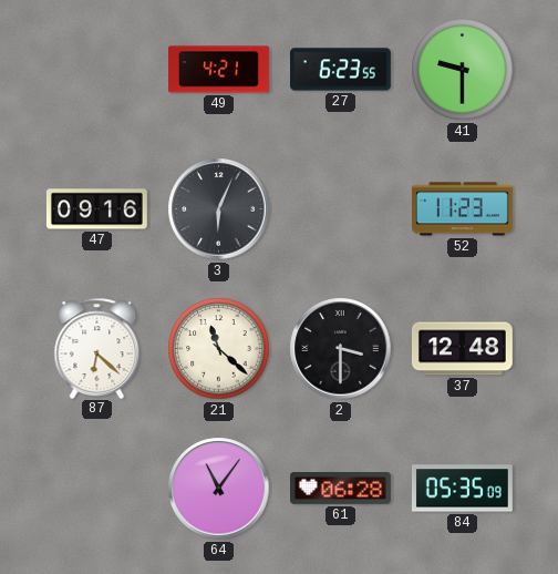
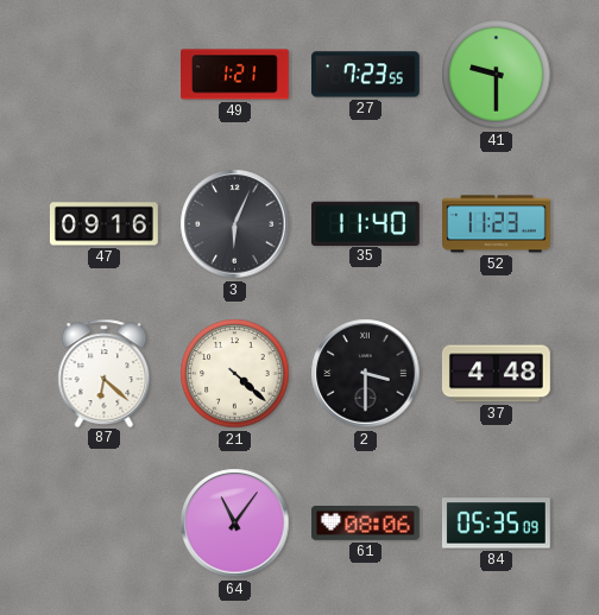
49: 4:21 -> 1:21 (235, 75)
27: 6:23 -> 7:23 (365, 75)
35: none -> 11:40 (365, 223)
21: 11:22 -> 4:22 (235, 374)
37: 12:48 -> 4:48 (496, 374)
61: 06:28 -> 08:06 (366, 524)
